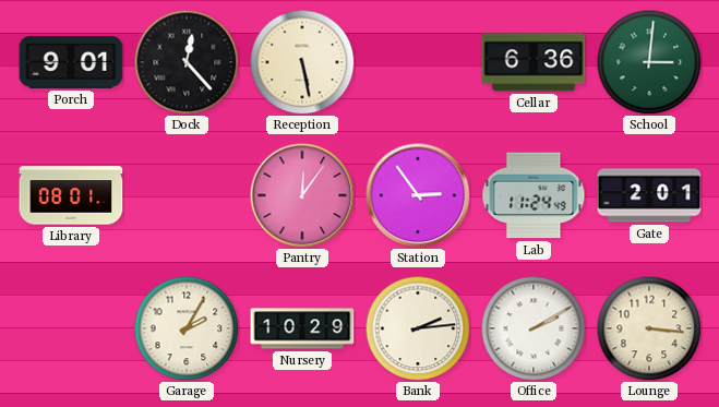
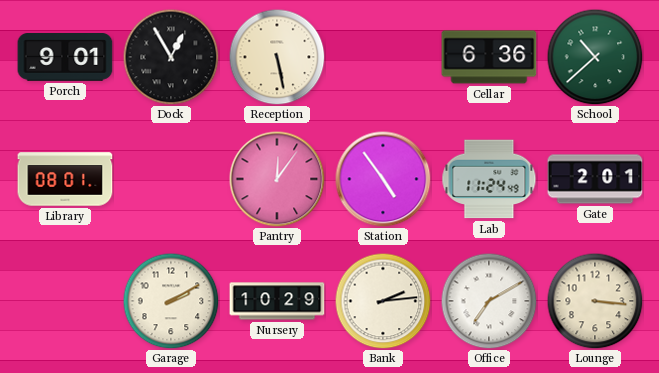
Dock: 12:23 -> 12:55 (171, 57)
School: 3:01 -> 10:38 (595, 57)
Station: 2:54 -> 4:54 (383, 179)
Garage: 2:05 -> 2:10 (171, 301)
Office: 2:10 -> 7:10 (489, 301)
